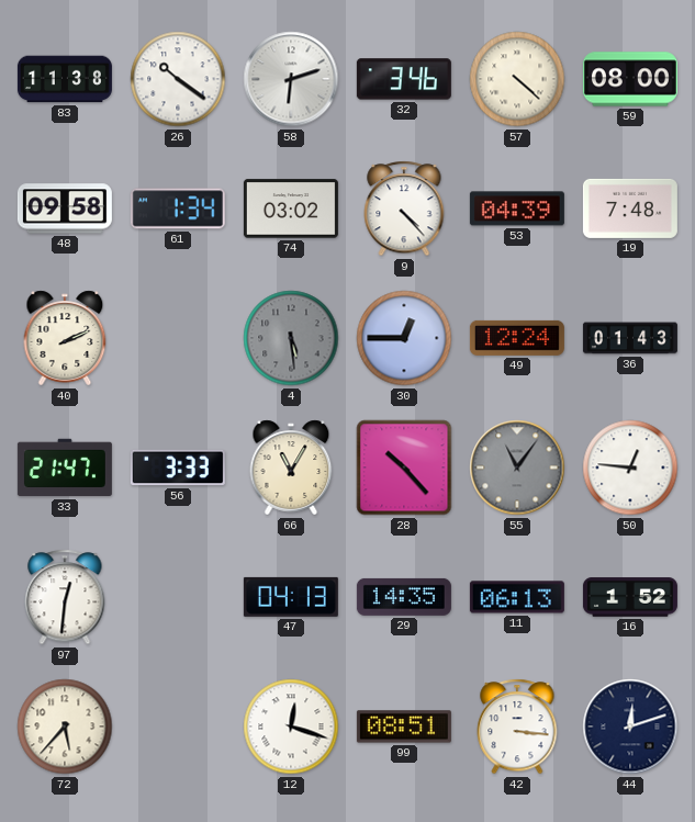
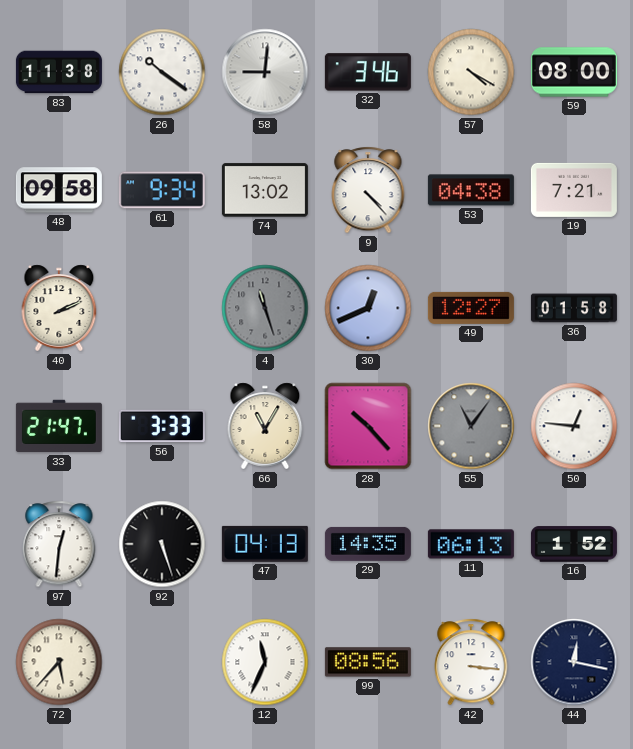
58: 6:12 -> 9:01 (265, 72)
57: 4:22 -> 4:20 (471, 72)
61: 1:34 -> 9:34 (162, 190)
74: 03:02 -> 13:02 (265, 190)
53: 04:39 -> 04:38 (471, 190)
19: 7:48 -> 7:21 (574, 190)
4: 5:29 -> 11:27 (265, 308)
30: 12:45 -> 12:41 (368, 308)
49: 12:24 -> 12:27 (471, 308)
36: 01:43 -> 01:58 (574, 308)
92: none -> 5:27 (162, 544)
12: 12:18 -> 11:34 (265, 662)
99: 08:51 -> 08:56 (368, 662)
44: 12:12 -> 12:17 (574, 662)
